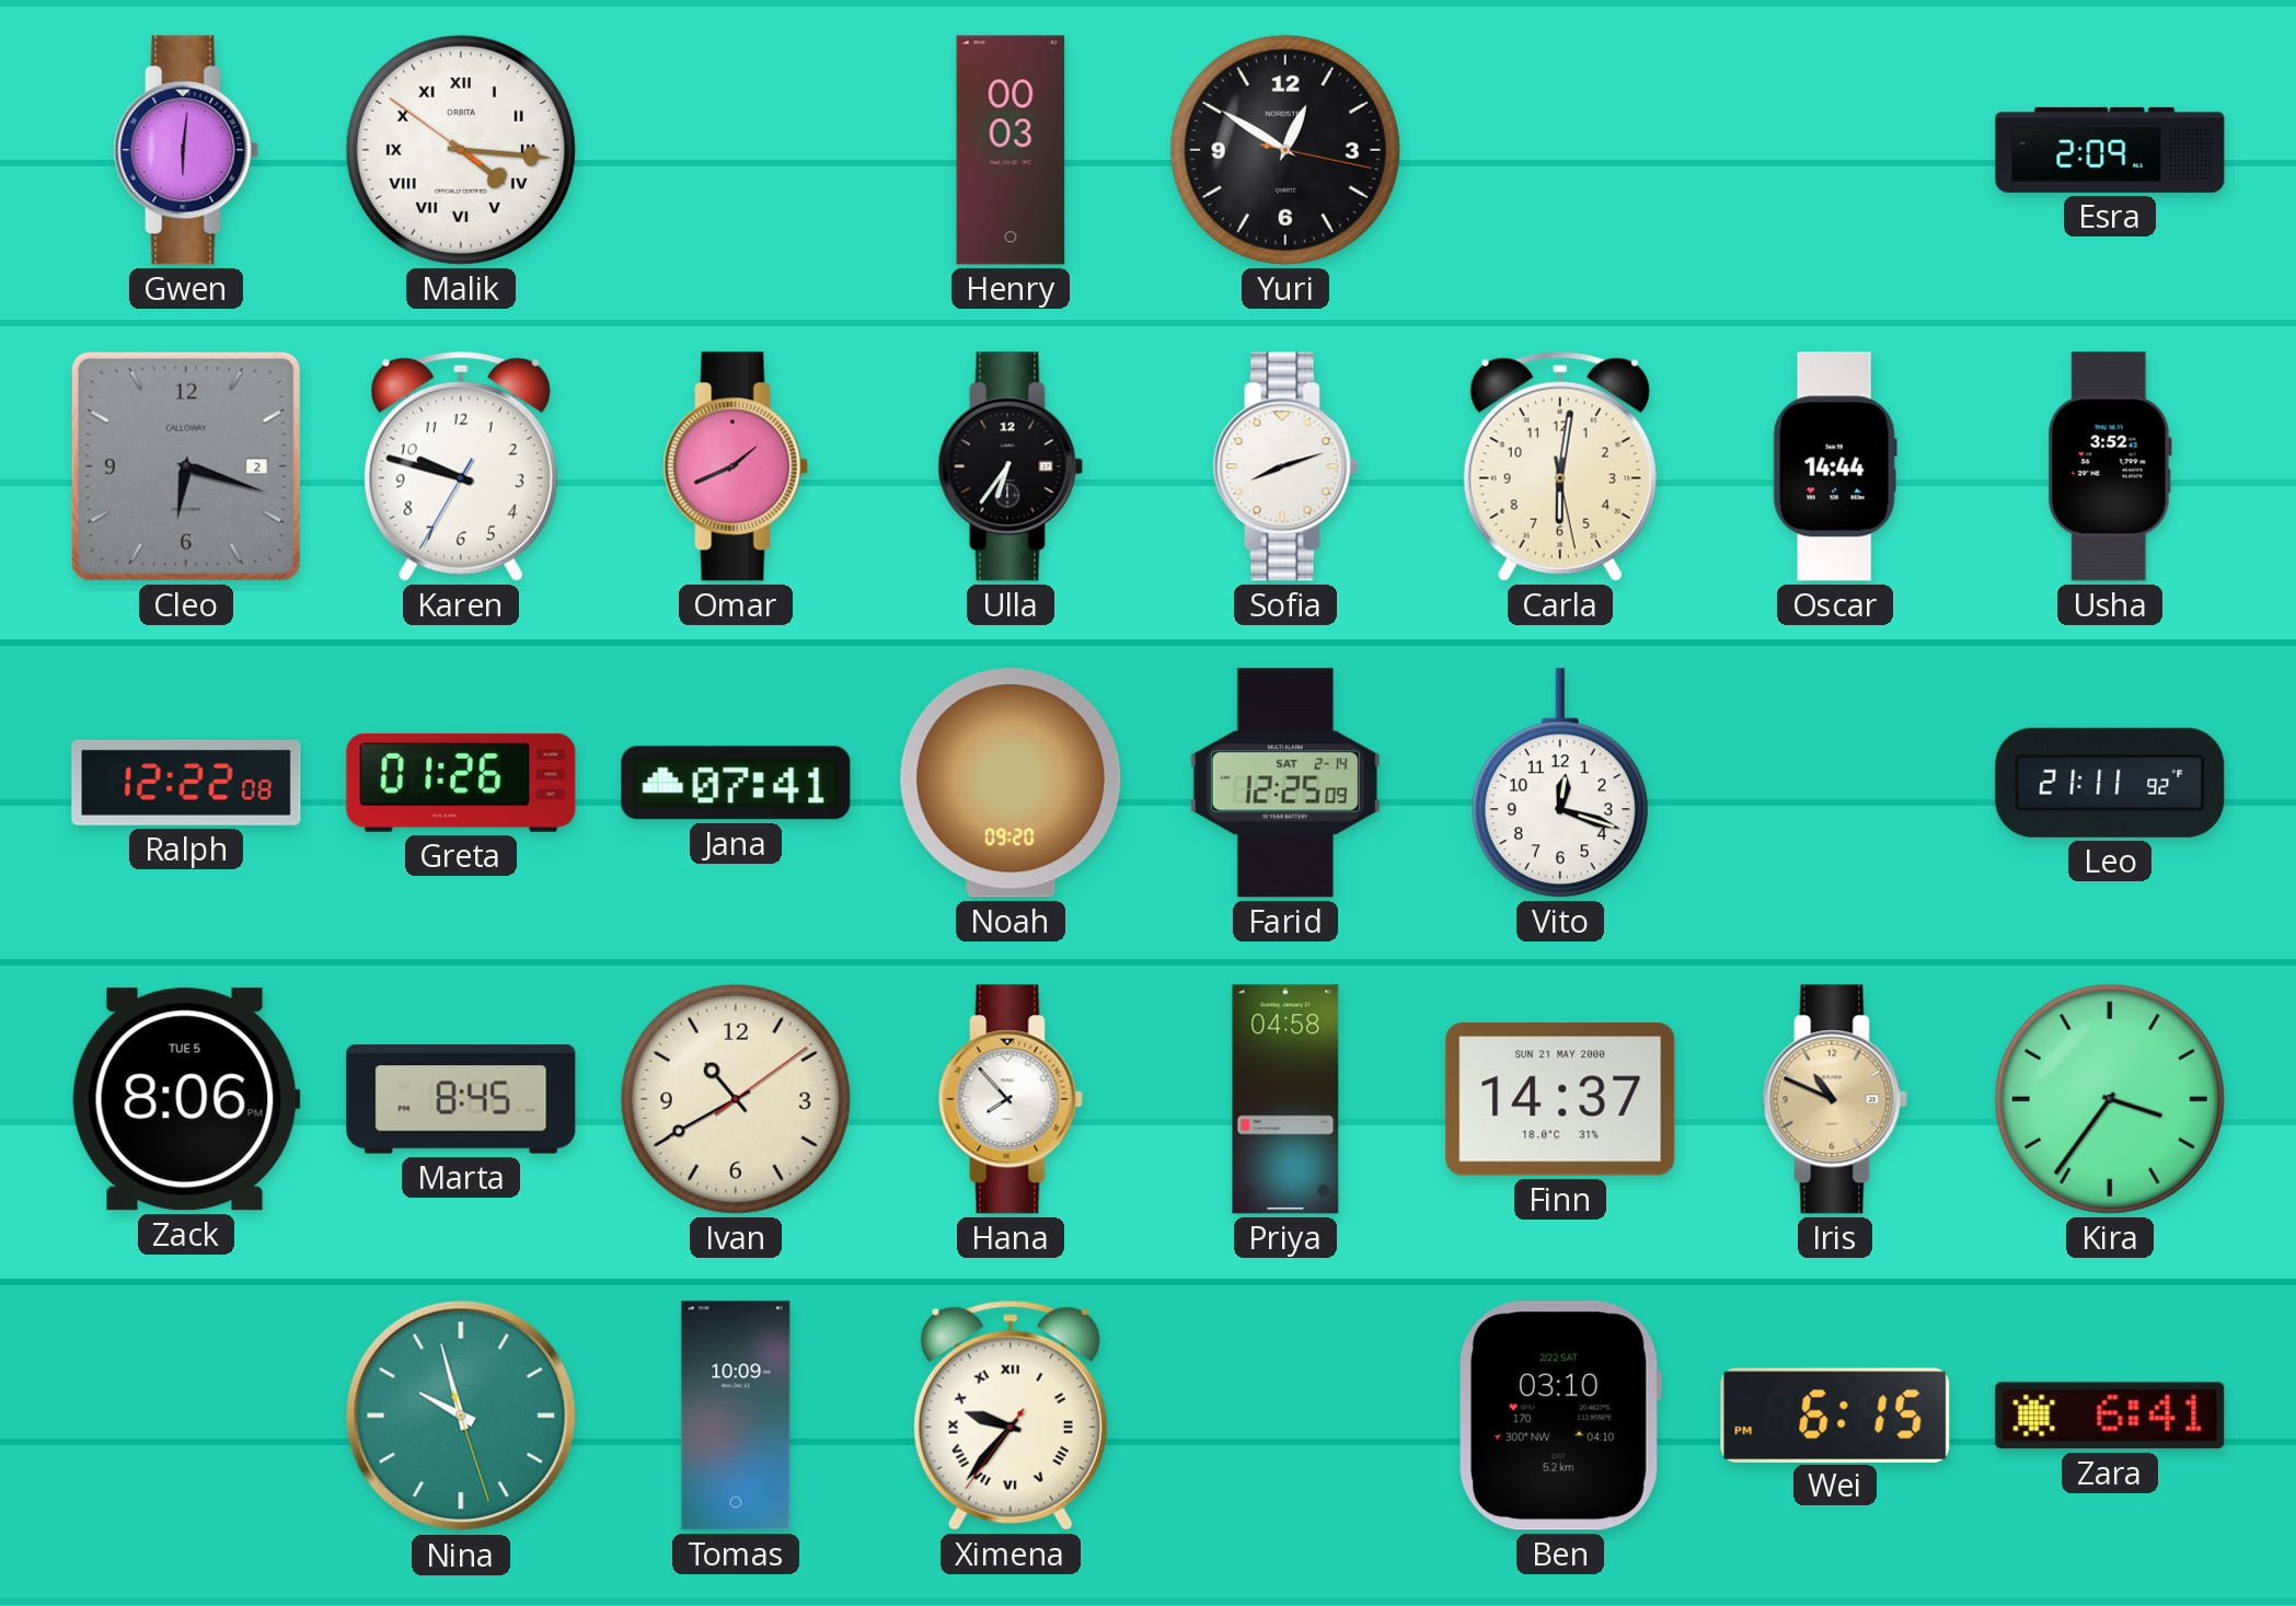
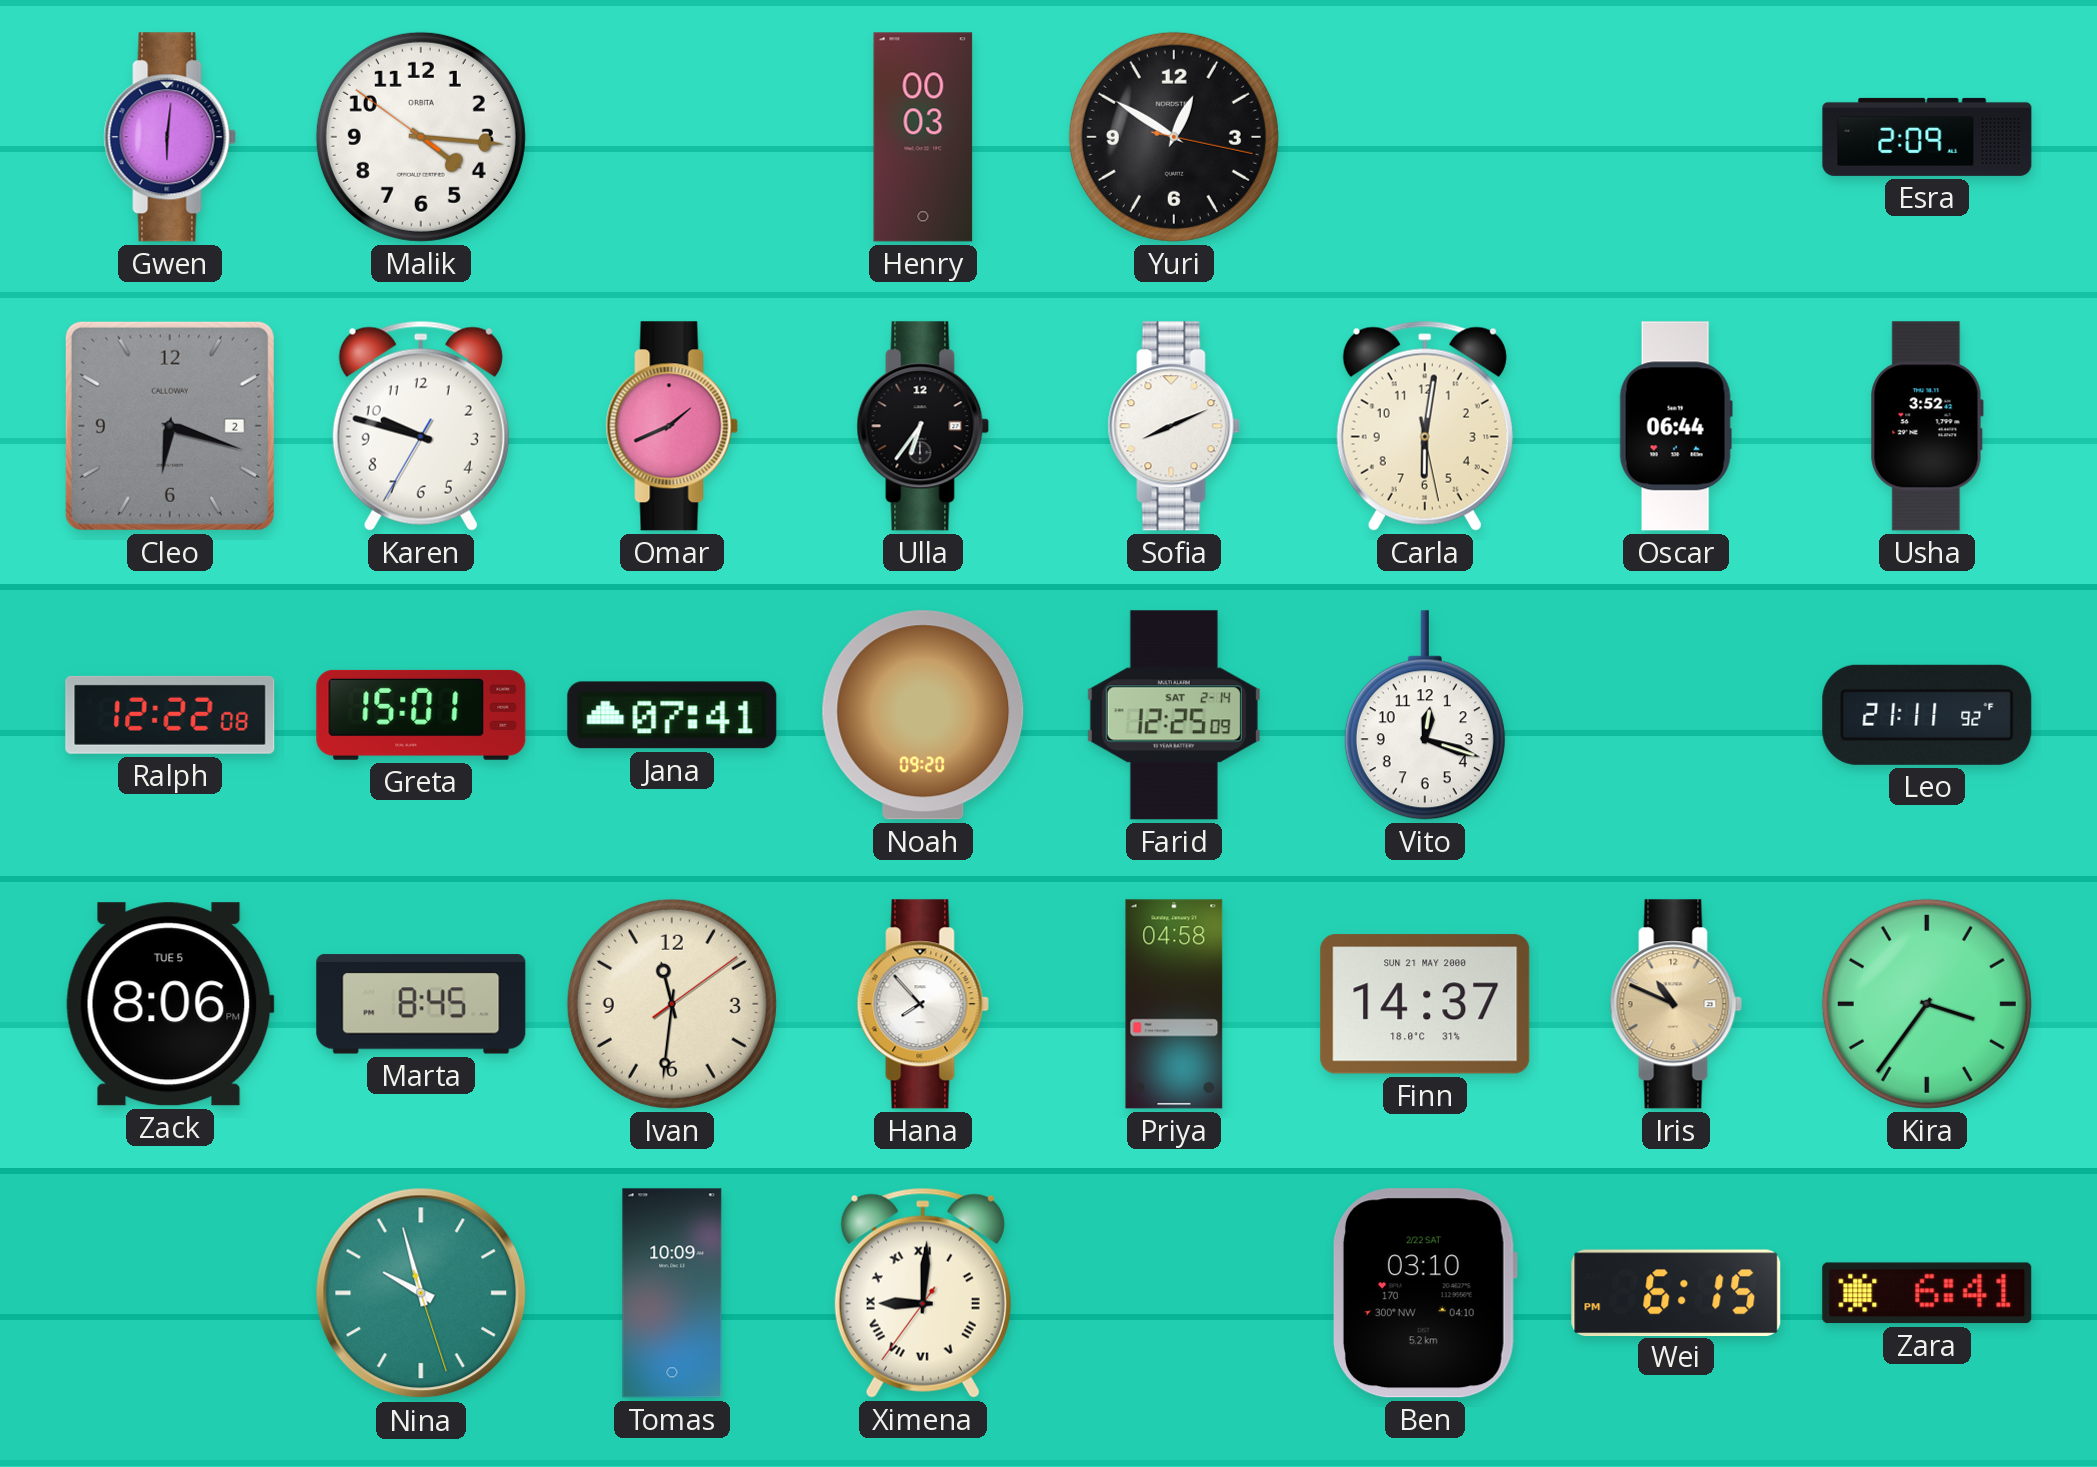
Malik numerals: Roman -> Arabic (421, 137)
Sofia: 8:12 -> 8:11 (1174, 426)
Oscar: 14:44 -> 06:44 (1676, 426)
Greta: 01:26 -> 15:01 (421, 715)
Ivan: 10:40 -> 11:31 (672, 1004)
Ximena: 9:36 -> 9:00 (923, 1293)
